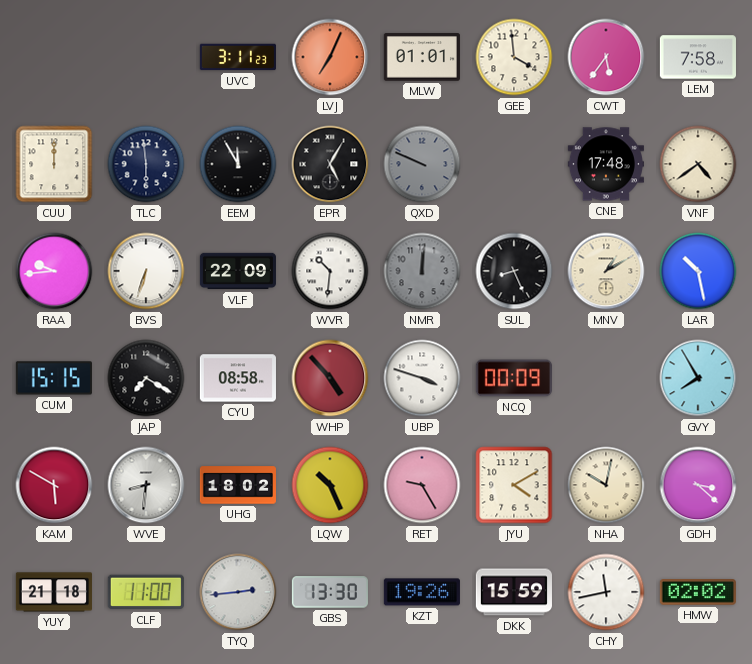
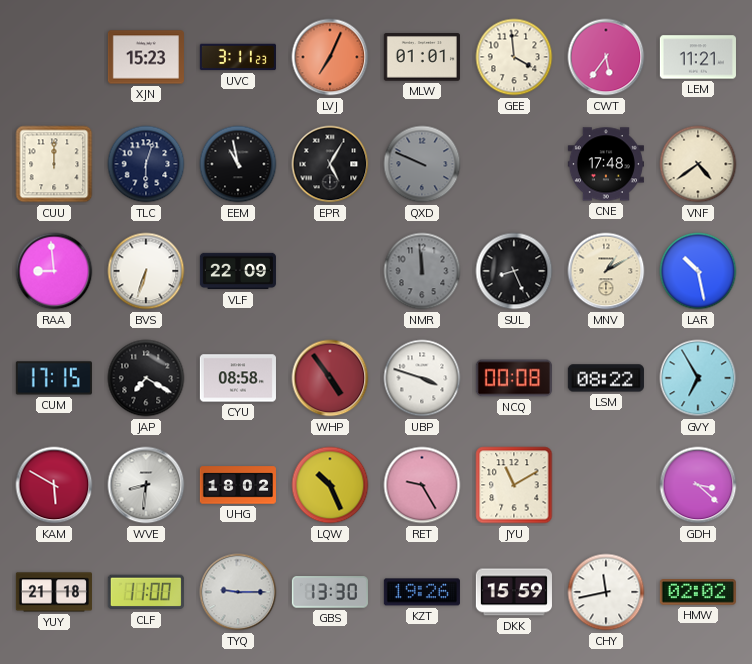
XJN: none -> 15:23 (146, 57)
LEM: 7:58 -> 11:21 (698, 57)
TLC: 5:59 -> 6:03 (146, 164)
EEM: 11:55 -> 10:58 (238, 164)
RAA: 9:44 -> 8:59 (54, 271)
WVR: 10:31 -> none (330, 271)
NMR: 12:01 -> 11:59 (422, 271)
CUM: 15:15 -> 17:15 (54, 378)
WHP: 4:53 -> 4:54 (330, 378)
NCQ: 00:09 -> 00:08 (514, 378)
LSM: none -> 08:22 (606, 378)
GVY: 7:55 -> 6:55 (698, 378)
JYU: 4:10 -> 11:10 (514, 485)
NHA: 10:02 -> none (606, 485)
TYQ: 2:44 -> 9:15 (238, 592)
